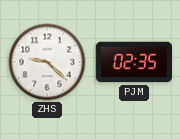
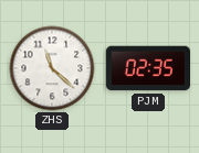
ZHS: 9:22 -> 11:22 (52, 68)
